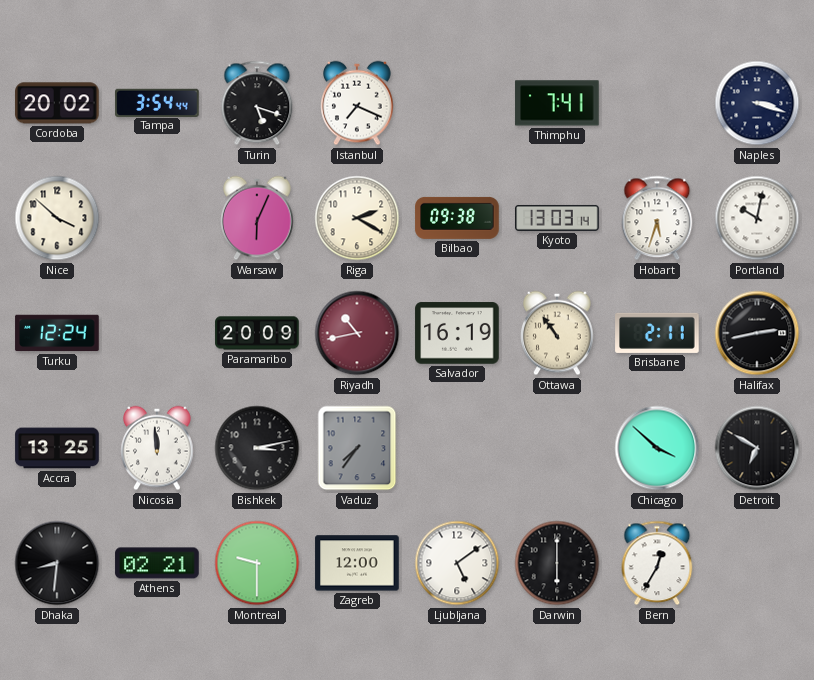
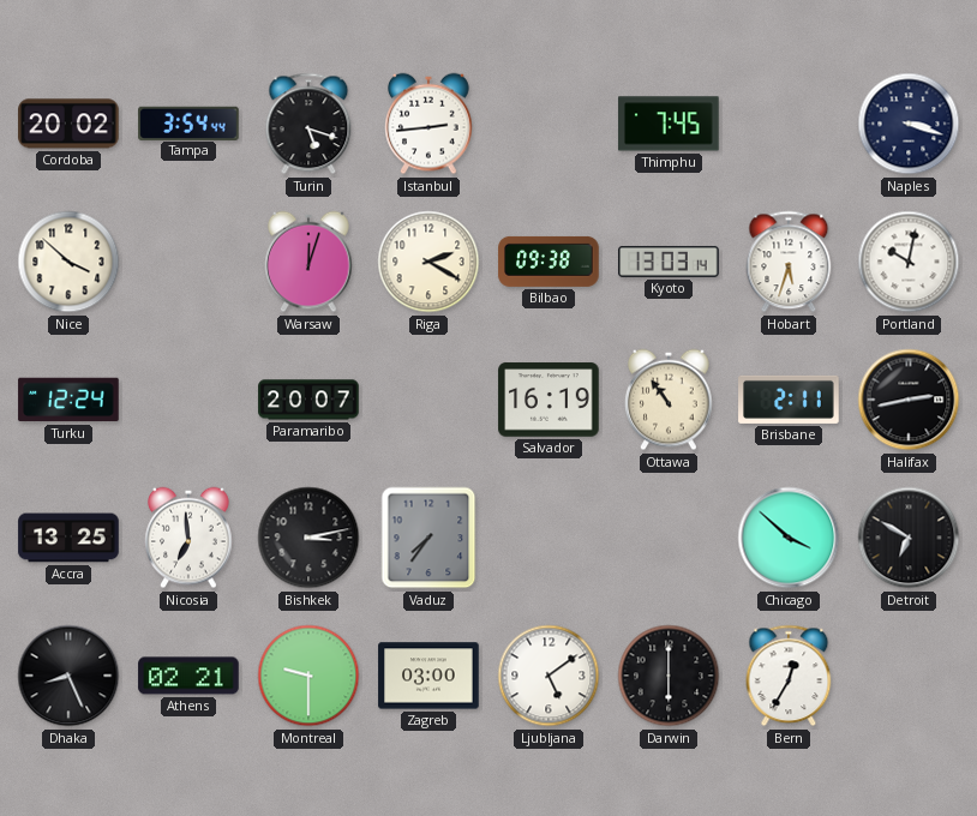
Istanbul: 7:19 -> 2:44 (428, 124)
Thimphu: 7:41 -> 7:45 (669, 124)
Warsaw: 6:04 -> 12:03 (308, 262)
Paramaribo: 20:09 -> 20:07 (308, 400)
Riyadh: 10:43 -> none (357, 333)
Nicosia: 11:59 -> 6:59 (188, 538)
Dhaka: 8:31 -> 8:26 (68, 676)
Zagreb: 12:00 -> 03:00 (428, 676)
